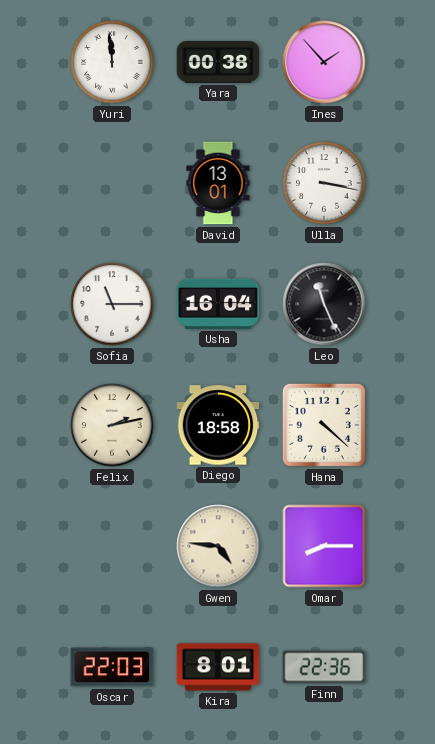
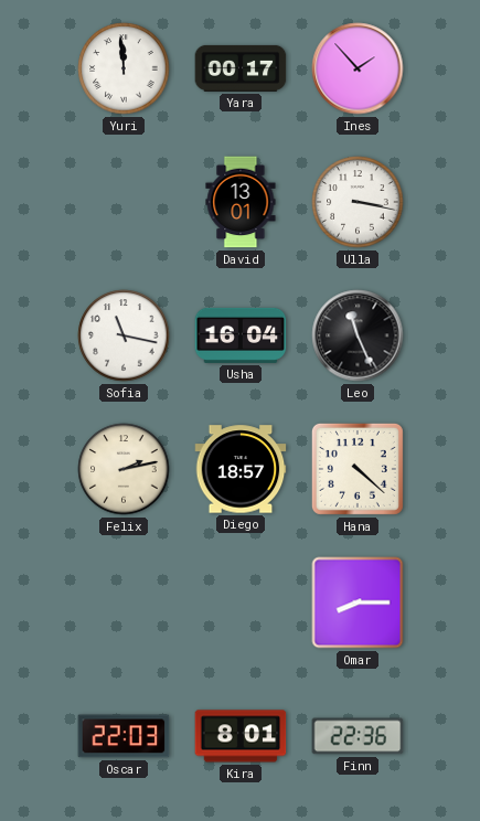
Yara: 00:38 -> 00:17 (241, 68)
Sofia: 11:15 -> 11:17 (124, 335)
Diego: 18:58 -> 18:57 (241, 469)
Gwen: 4:46 -> none (218, 546)
